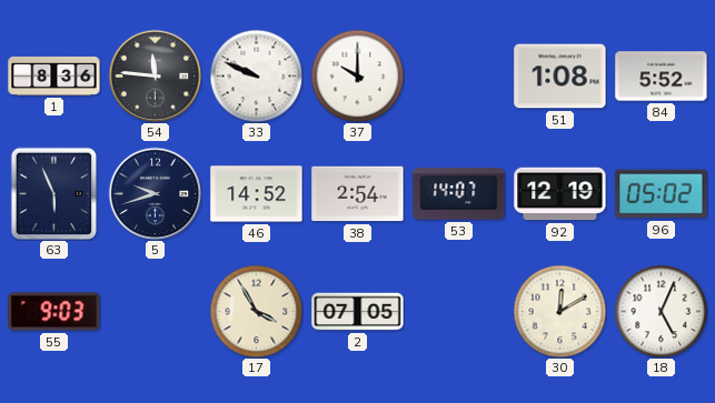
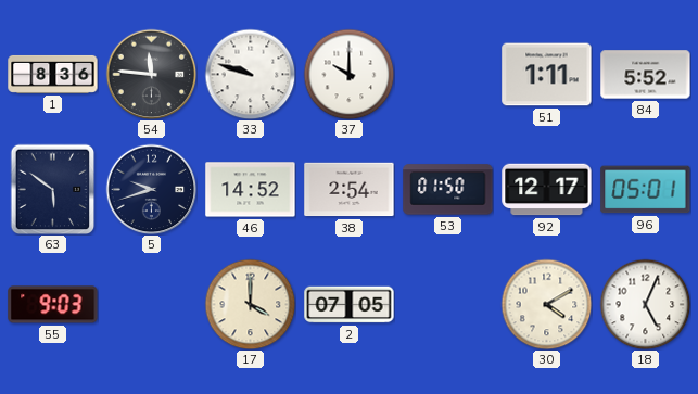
33: 9:49 -> 9:48 (250, 74)
51: 1:08 -> 1:11 (547, 75)
63: 5:56 -> 5:51 (53, 189)
53: 14:07 -> 01:50 (448, 190)
92: 12:19 -> 12:17 (547, 190)
96: 05:02 -> 05:01 (646, 190)
17: 3:55 -> 4:00 (250, 304)
30: 12:10 -> 4:10 (546, 304)
